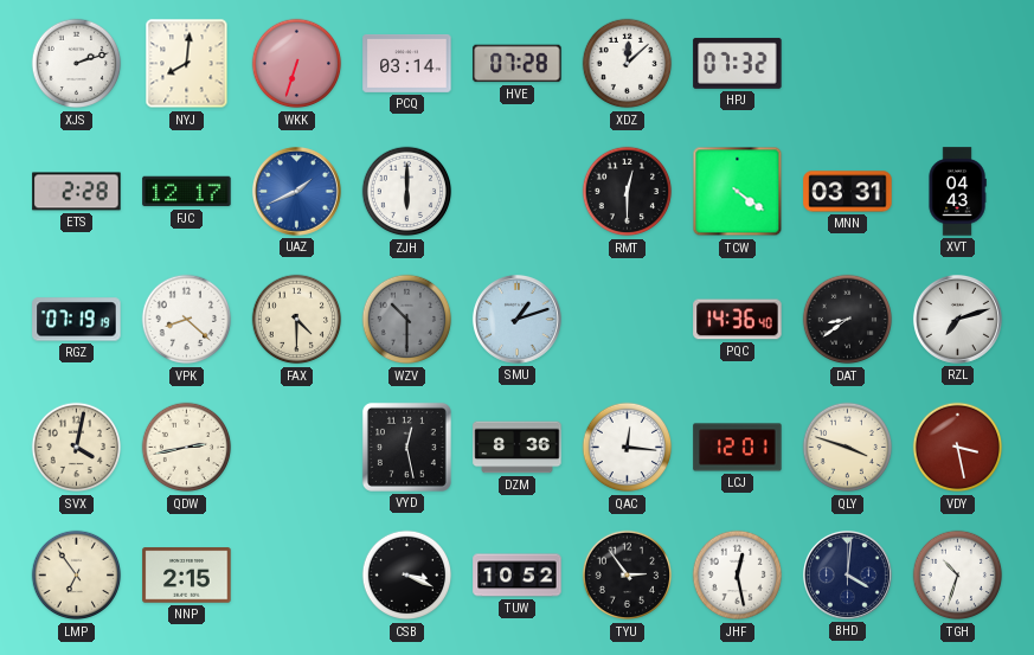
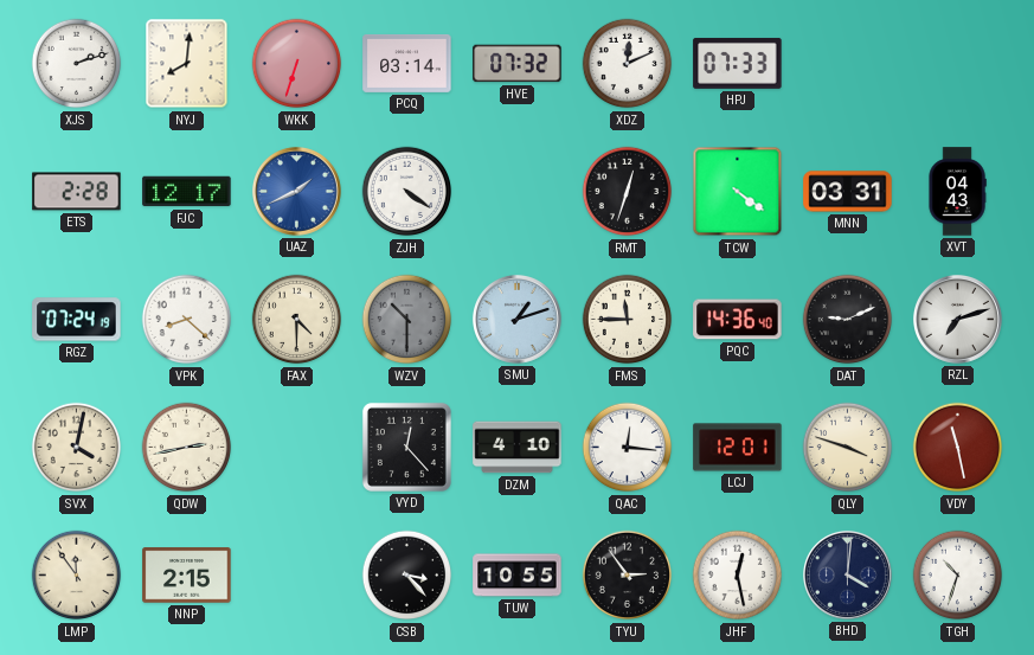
HVE: 07:28 -> 07:32 (518, 64)
XDZ: 12:08 -> 12:11 (628, 64)
HPJ: 07:32 -> 07:33 (738, 63)
ZJH: 6:00 -> 4:21 (407, 192)
RMT: 12:30 -> 12:33 (628, 192)
RGZ: 07:19 -> 07:24 (77, 320)
FMS: none -> 11:45 (628, 320)
DAT: 8:39 -> 9:11 (848, 320)
VYD: 12:28 -> 12:23 (406, 447)
DZM: 8:36 -> 4:10 (518, 448)
VDY: 3:28 -> 11:28 (958, 448)
LMP: 6:54 -> 11:54 (77, 576)
CSB: 3:19 -> 3:23 (407, 576)
TUW: 10:52 -> 10:55 (518, 576)
